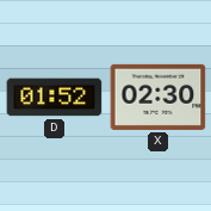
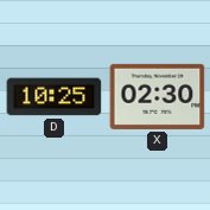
D: 01:52 -> 10:25 (55, 97)
